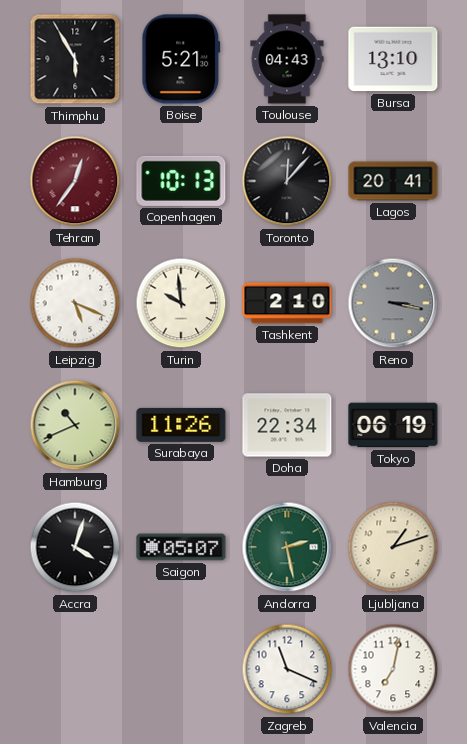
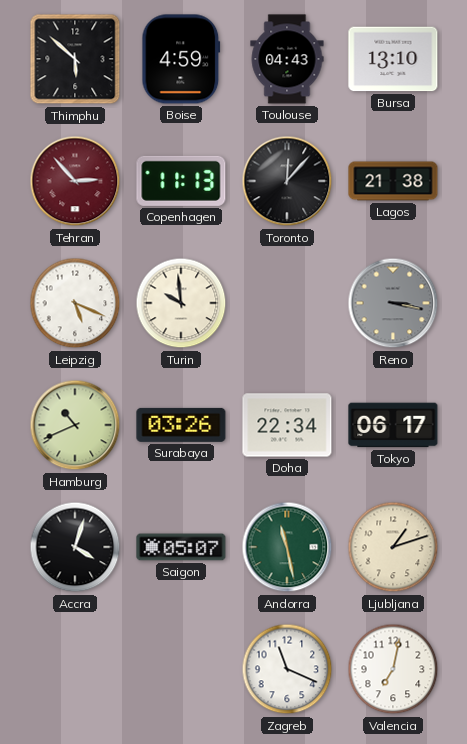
Thimphu: 5:55 -> 5:52 (75, 59)
Boise: 5:21 -> 4:59 (181, 59)
Tehran: 12:36 -> 2:53 (75, 181)
Copenhagen: 10:13 -> 11:13 (181, 181)
Lagos: 20:41 -> 21:38 (393, 181)
Tashkent: 2:10 -> none (287, 303)
Surabaya: 11:26 -> 03:26 (181, 425)
Tokyo: 06:19 -> 06:17 (393, 425)
Andorra: 2:28 -> 11:28 (287, 547)
